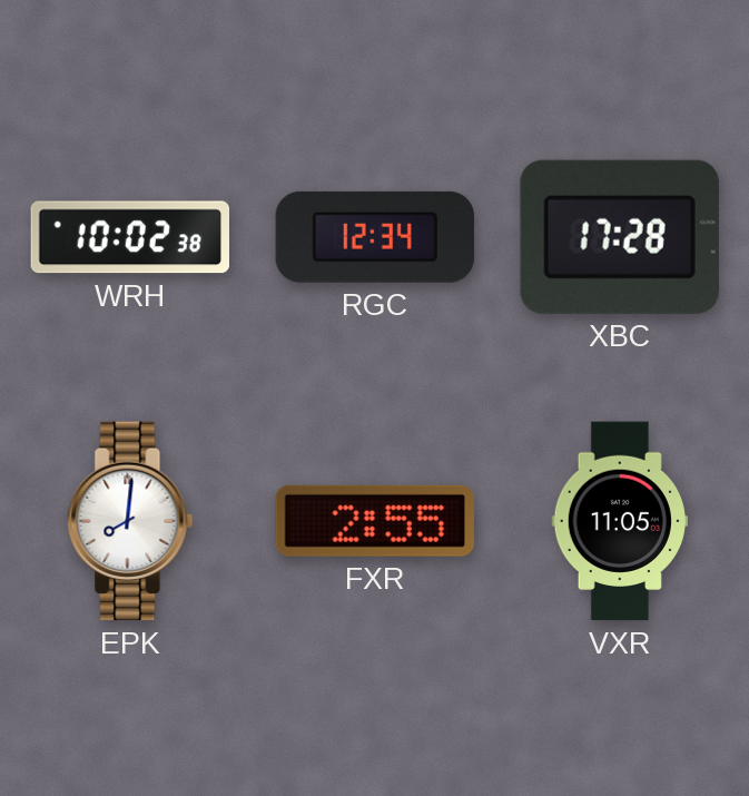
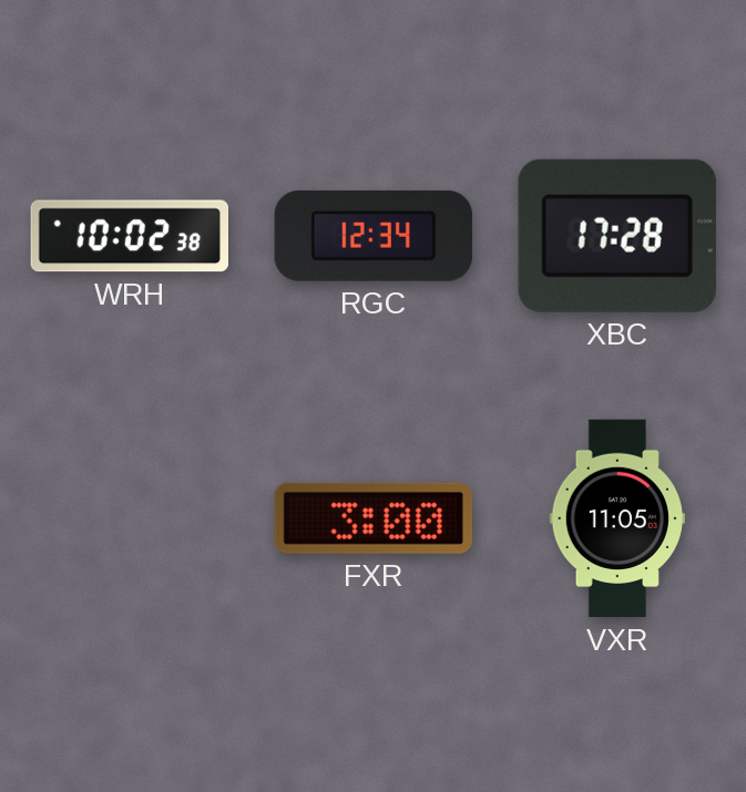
EPK: 8:01 -> none (130, 521)
FXR: 2:55 -> 3:00 (374, 518)
